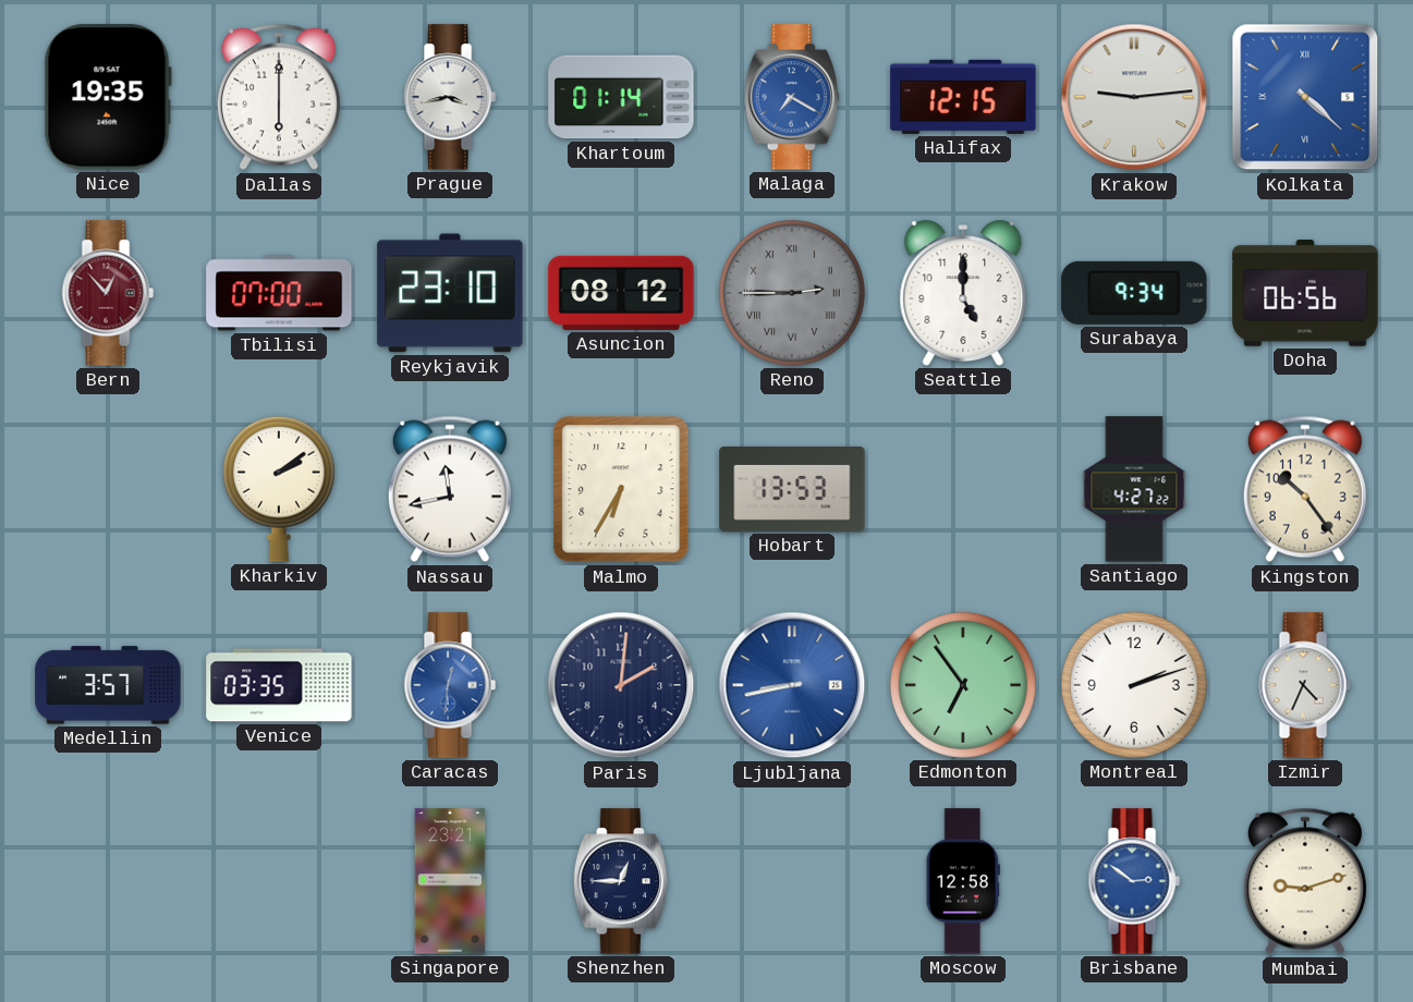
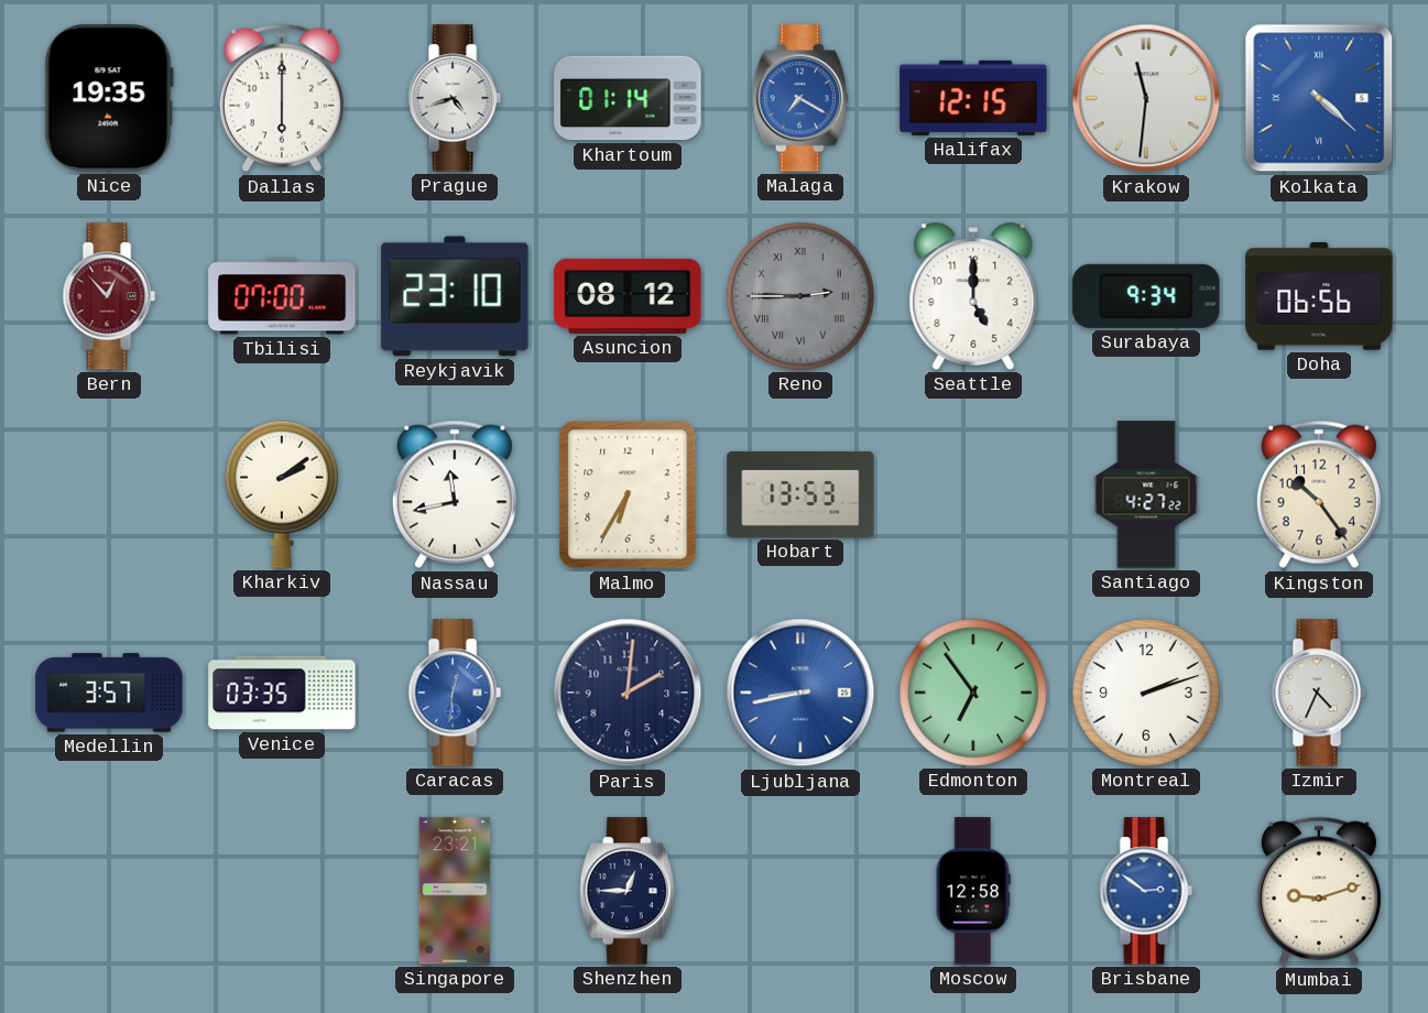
Prague: 3:43 -> 4:42 (455, 98)
Krakow: 9:14 -> 11:31 (1146, 98)
